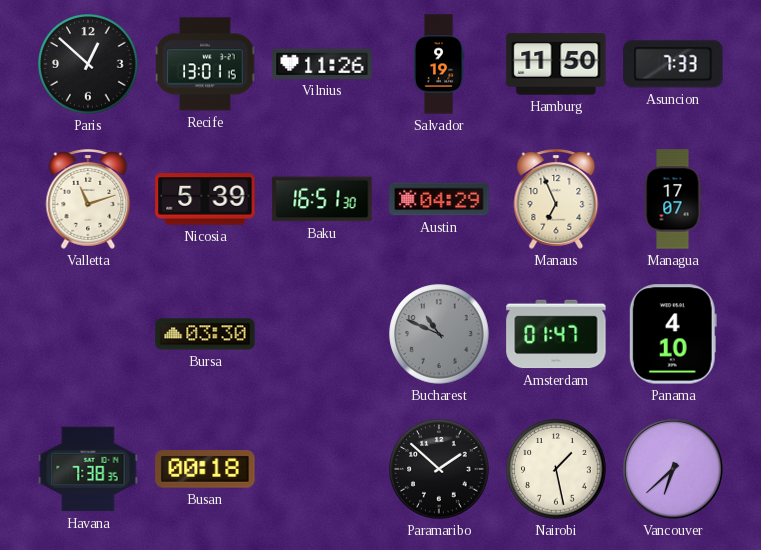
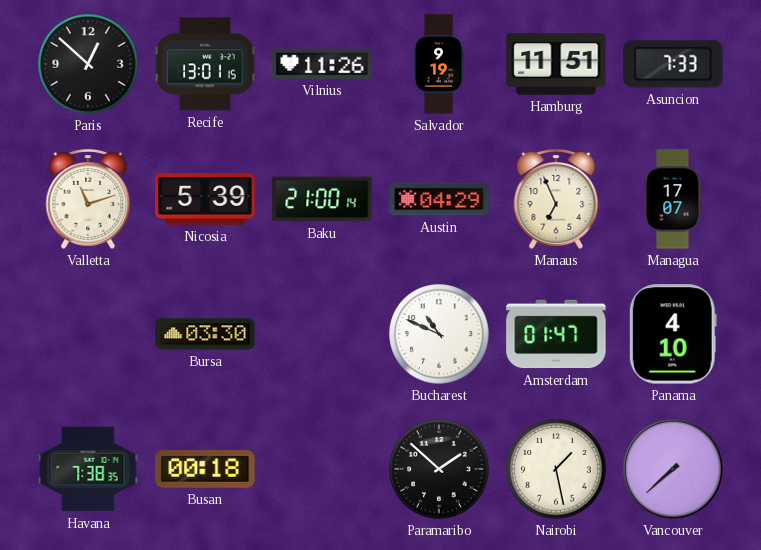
Hamburg: 11:50 -> 11:51 (556, 64)
Baku: 16:51 -> 21:00 (322, 199)
Bucharest dial: grey -> white (439, 334)
Vancouver: 6:38 -> 7:38 (673, 469)
